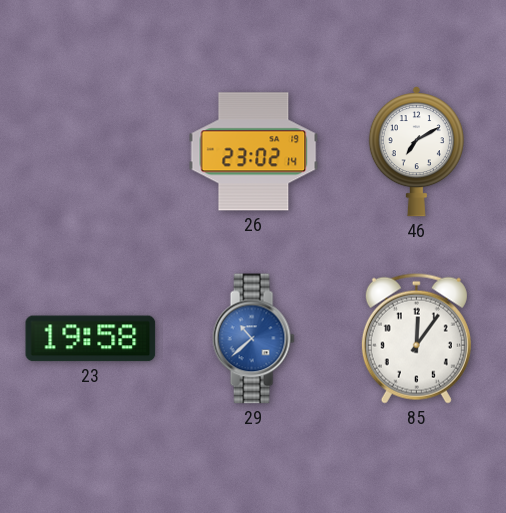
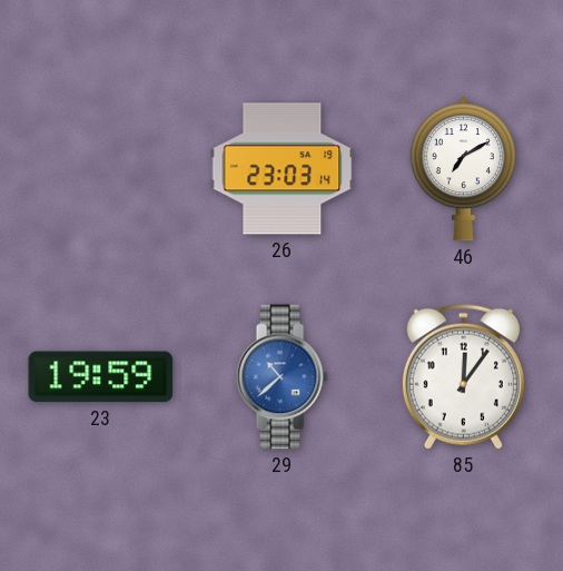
26: 23:02 -> 23:03 (283, 169)
23: 19:58 -> 19:59 (101, 377)
